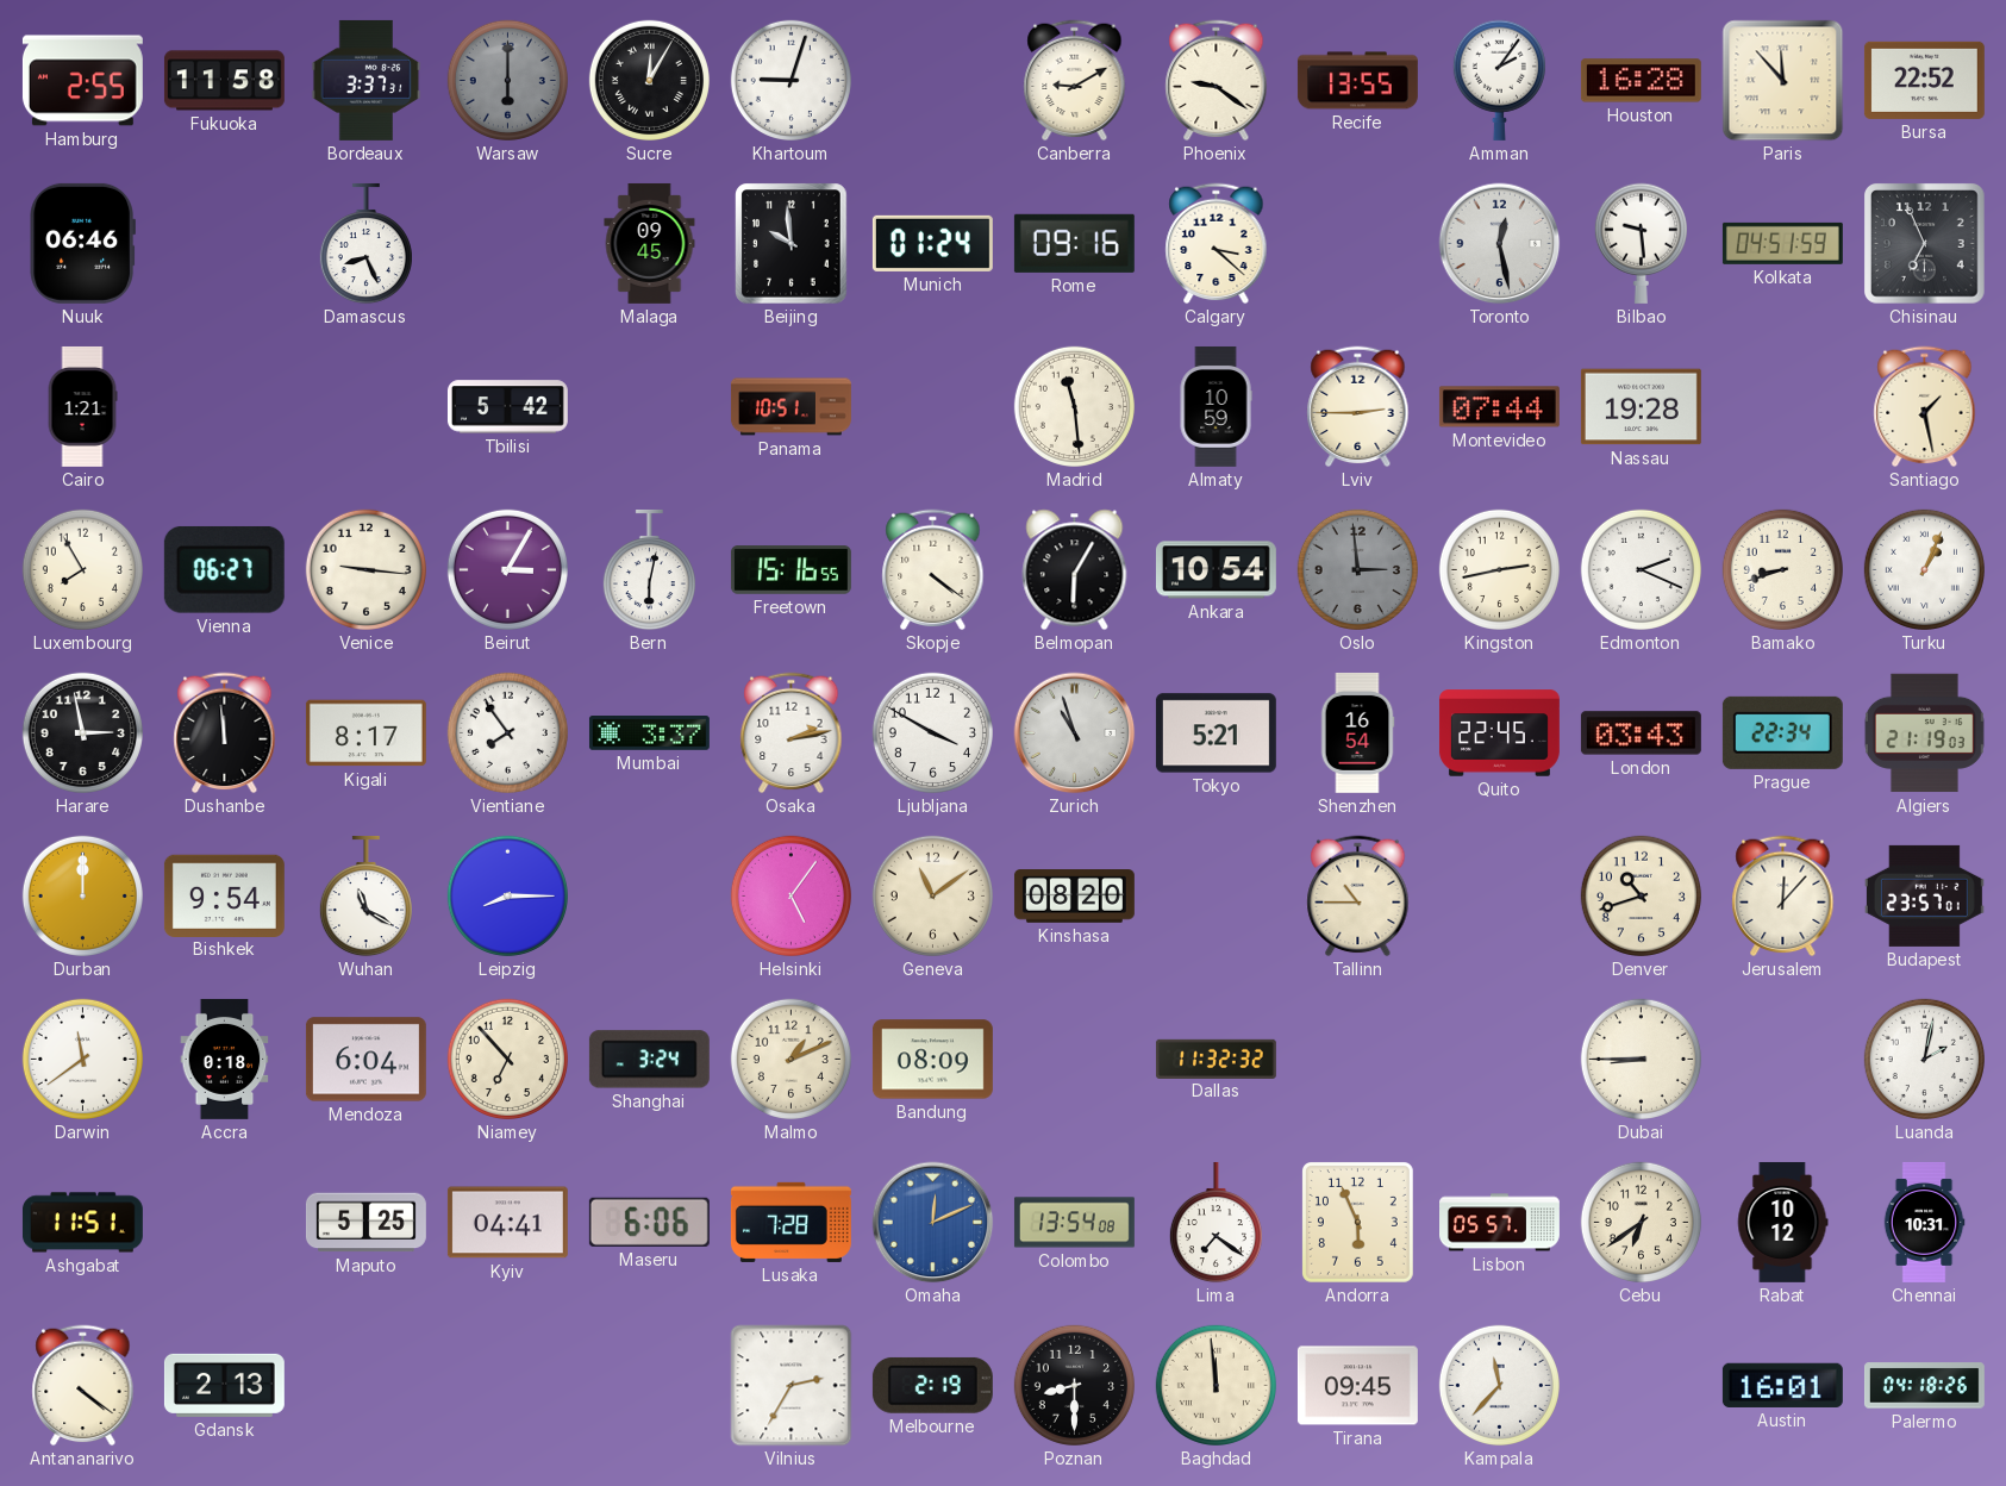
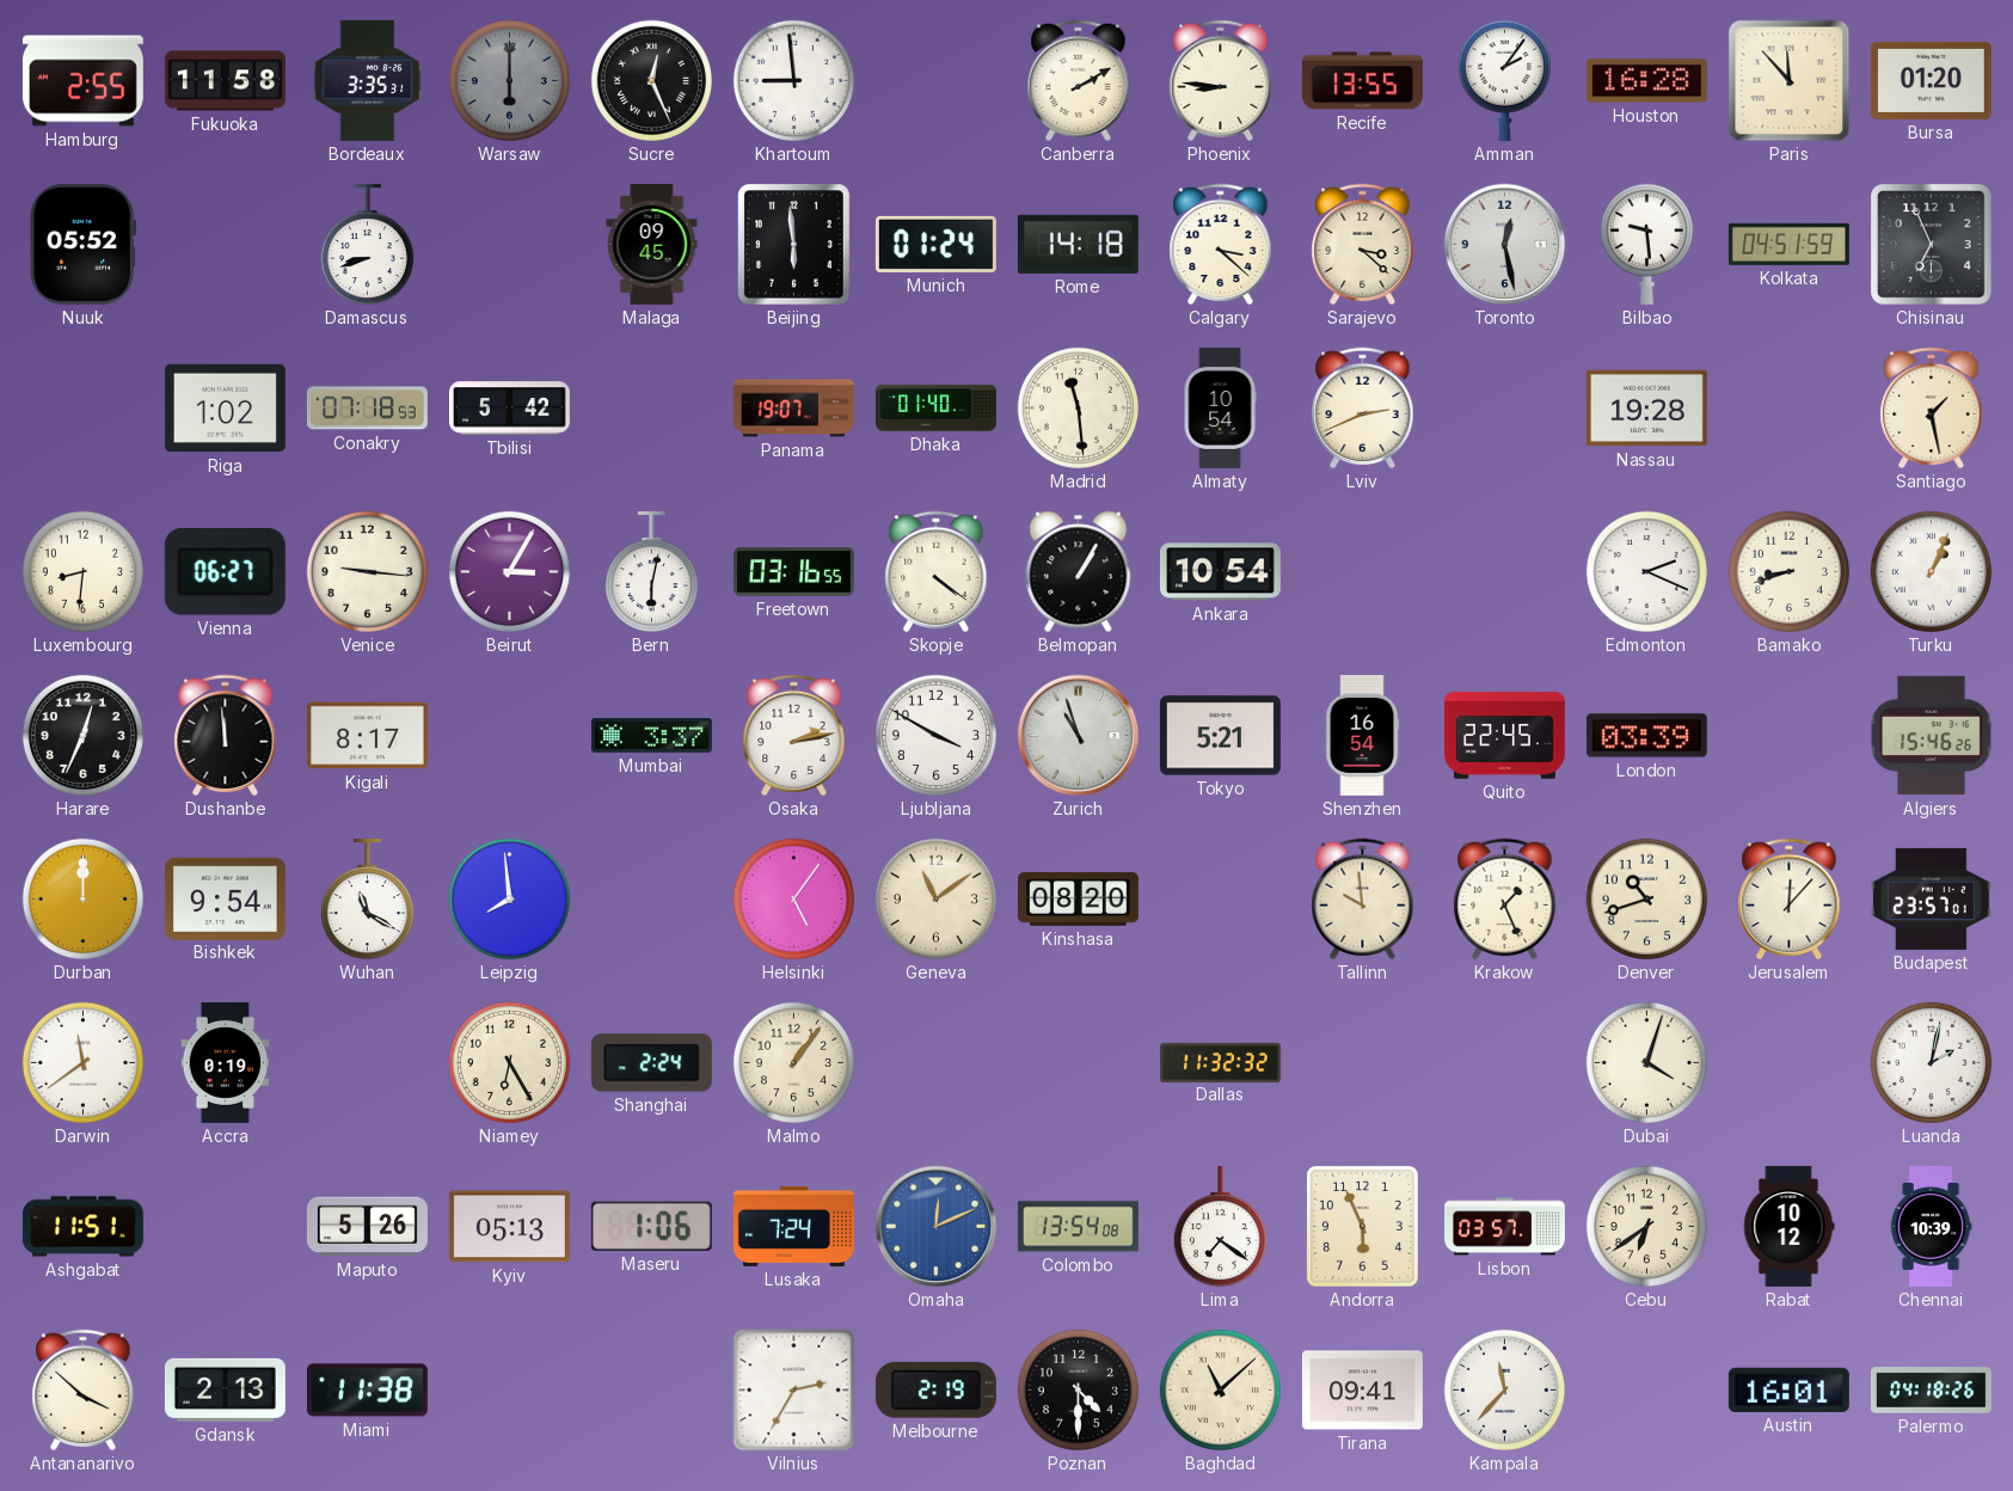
Bordeaux: 3:37 -> 3:35 (368, 80)
Sucre: 12:05 -> 12:26 (651, 80)
Khartoum: 9:03 -> 8:59 (793, 80)
Canberra: 9:10 -> 2:10 (1079, 81)
Phoenix: 9:21 -> 8:46 (1221, 81)
Bursa: 22:52 -> 01:20 (1931, 80)
Nuuk: 06:46 -> 05:52 (82, 244)
Damascus: 8:26 -> 8:42 (367, 245)
Beijing: 9:59 -> 5:59 (794, 245)
Rome: 09:16 -> 14:18 (1078, 244)
Sarajevo: none -> 3:22 (1363, 245)
Cairo: 1:21 -> none (82, 406)
Riga: none -> 1:02 (225, 409)
Conakry: none -> 07:18 (367, 409)
Panama: 10:51 -> 19:07 (793, 409)
Dhaka: none -> 01:40 (935, 409)
Almaty: 10:59 -> 10:54 (1220, 407)
Lviv: 2:45 -> 2:41 (1363, 409)
Montevideo: 07:44 -> none (1499, 407)
Luxembourg: 7:55 -> 8:31 (82, 571)
Freetown: 15:16 -> 03:16 (793, 572)
Belmopan: 6:05 -> 1:05 (1079, 572)
Oslo: 2:59 -> none (1357, 569)
Kingston: 2:43 -> none (1499, 569)
Harare: 2:58 -> 12:34 (82, 735)
Vientiane: 7:54 -> none (507, 732)
London: 03:43 -> 03:39 (1646, 736)
Prague: 22:34 -> none (1782, 732)
Algiers: 21:19 -> 15:46 (1931, 736)
Leipzig: 8:15 -> 7:59 (509, 898)
Tallinn: 10:45 -> 9:59 (1363, 900)
Krakow: none -> 1:26 (1505, 900)
Accra: 0:18 -> 0:19 (226, 1062)
Mendoza: 6:04 -> none (365, 1060)
Niamey: 6:53 -> 6:25 (509, 1062)
Shanghai: 3:24 -> 2:24 (651, 1063)
Malmo: 1:11 -> 1:06 (793, 1062)
Bandung: 08:09 -> none (932, 1060)
Dubai: 8:45 -> 4:03 (1646, 1062)
Maputo: 5:25 -> 5:26 (367, 1227)
Kyiv: 04:41 -> 05:13 (509, 1227)
Maseru: 6:06 -> 1:06 (651, 1226)
Lusaka: 7:28 -> 7:24 (793, 1226)
Lisbon: 05:57 -> 03:57 (1505, 1227)
Chennai: 10:31 -> 10:39 (1931, 1226)
Antananarivo: 4:21 -> 3:52 (84, 1391)
Miami: none -> 11:38 (367, 1391)
Poznan: 8:30 -> 4:30 (1078, 1389)
Baghdad: 11:59 -> 11:08 (1220, 1389)
Tirana: 09:45 -> 09:41 (1362, 1391)
